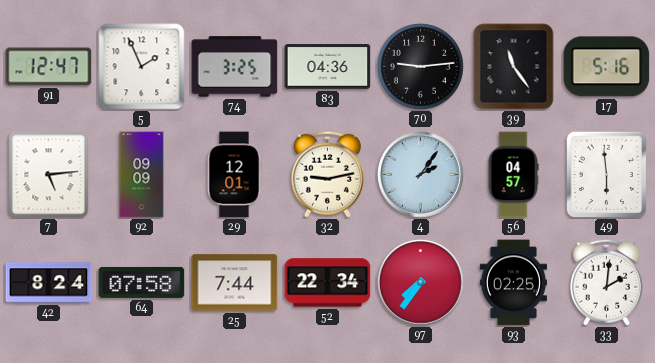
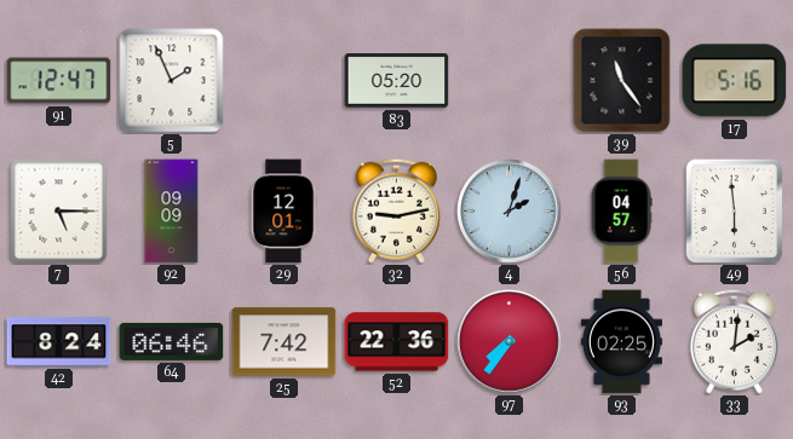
74: 3:25 -> none (235, 67)
83: 04:36 -> 05:20 (397, 81)
70: 9:14 -> none (420, 66)
7: 5:14 -> 5:15 (59, 212)
4: 2:06 -> 2:03 (510, 212)
64: 07:58 -> 06:46 (172, 341)
25: 7:44 -> 7:42 (285, 342)
52: 22:34 -> 22:36 (397, 342)
